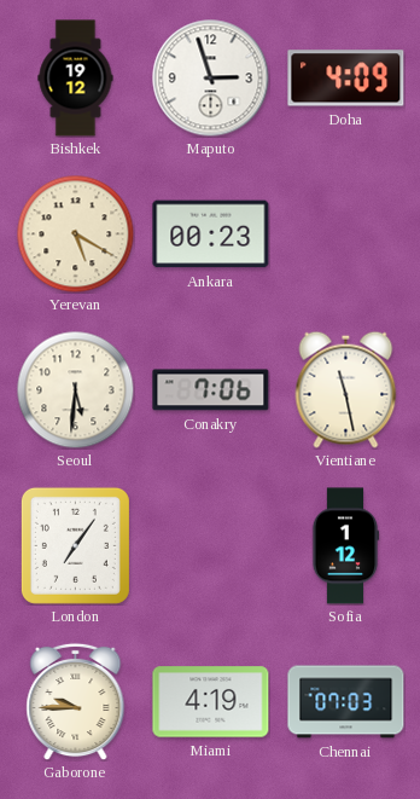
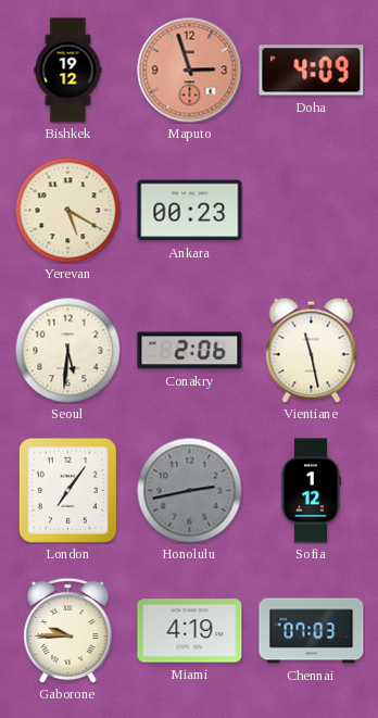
Maputo dial: white -> salmon (190, 71)
Conakry: 7:06 -> 2:06 (190, 351)
Honolulu: none -> 2:43 (189, 490)
